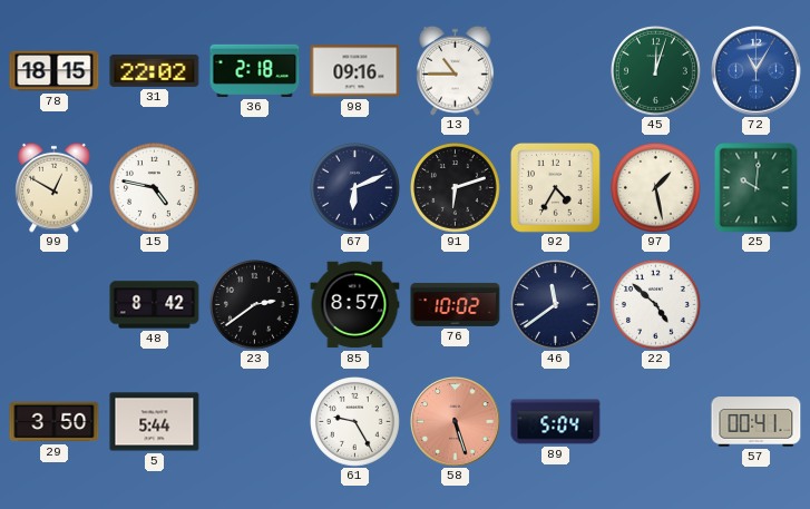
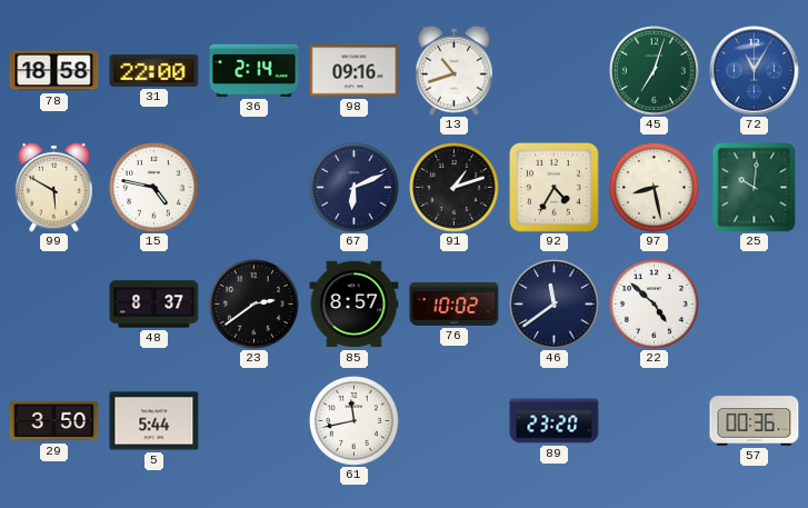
78: 18:15 -> 18:58 (54, 71)
31: 22:02 -> 22:00 (154, 70)
36: 2:18 -> 2:14 (255, 70)
13: 10:45 -> 10:42 (455, 70)
45: 12:03 -> 7:03 (655, 71)
99: 12:50 -> 5:50 (54, 187)
91: 6:12 -> 1:12 (455, 188)
97: 1:28 -> 8:28 (655, 188)
48: 8:42 -> 8:37 (154, 305)
61: 9:25 -> 11:43 (355, 421)
58: 5:27 -> none (456, 422)
89: 5:04 -> 23:20 (555, 421)
57: 00:41 -> 00:36 (755, 421)
